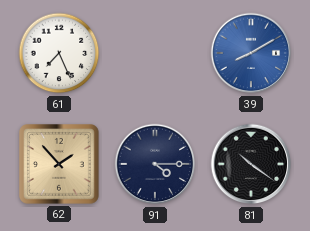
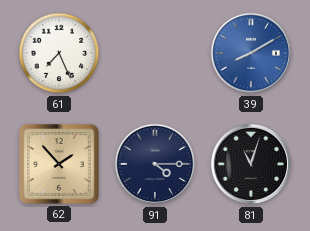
81: 10:21 -> 11:03 (251, 164)
